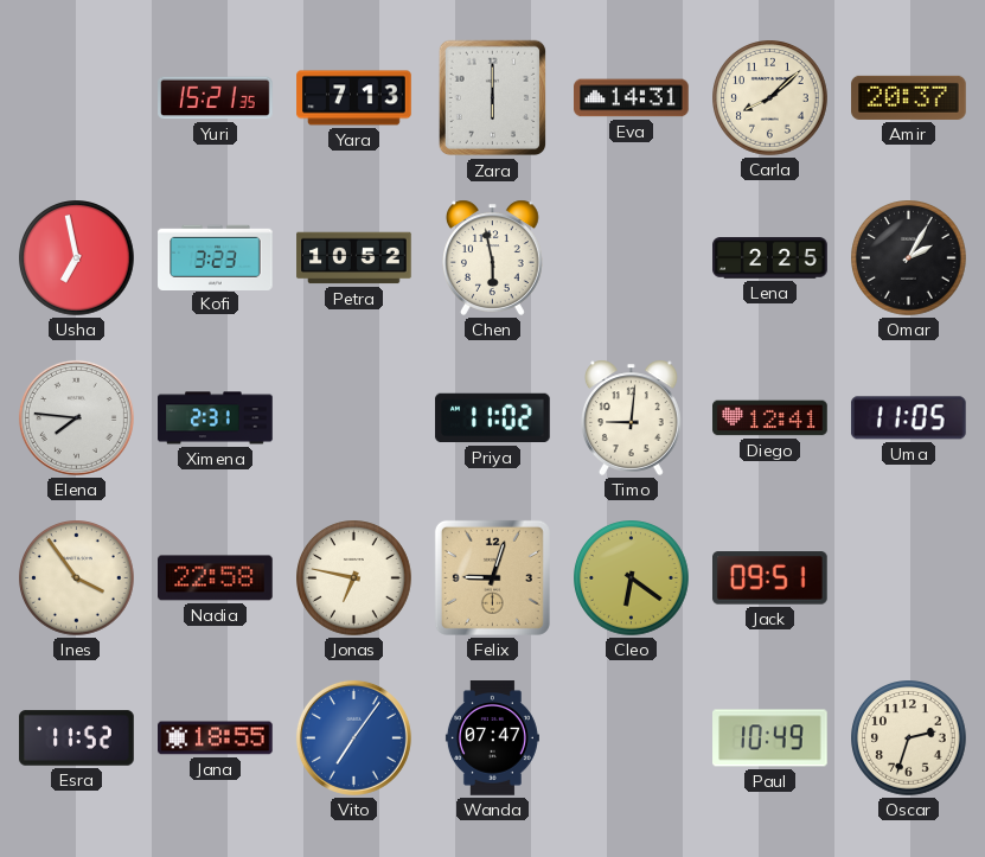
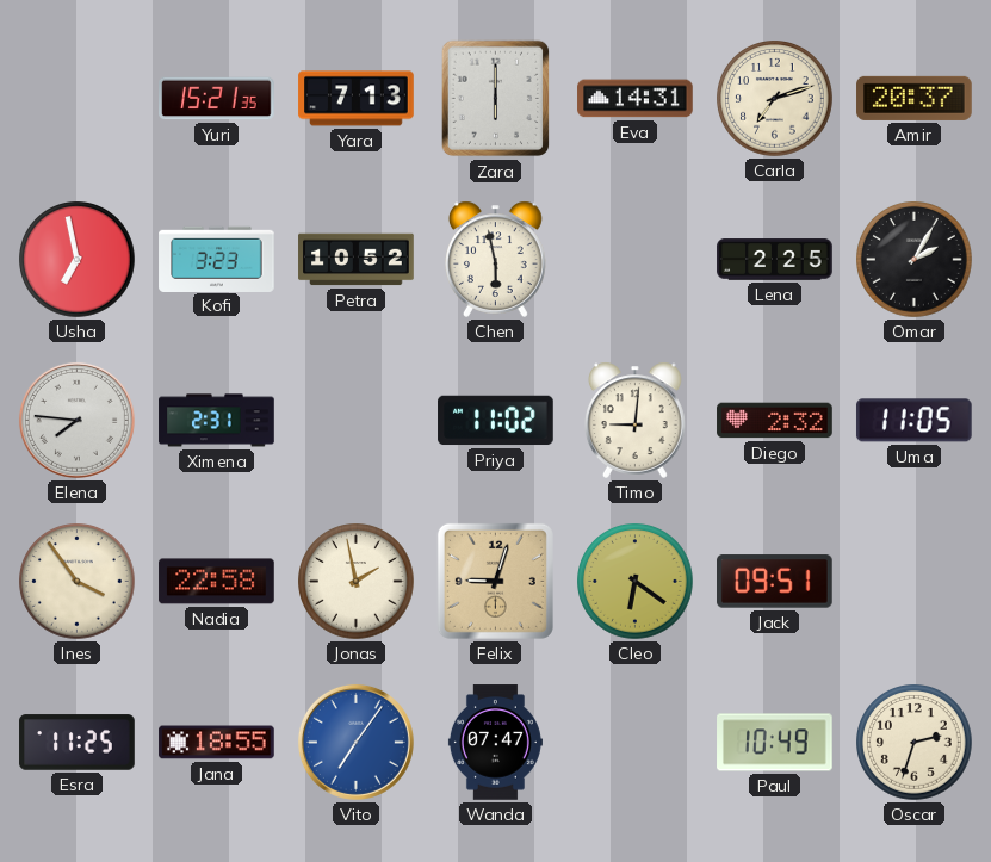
Carla: 8:08 -> 7:12 (775, 99)
Diego: 12:41 -> 2:32 (775, 421)
Jonas: 6:47 -> 1:58 (357, 582)
Esra: 11:52 -> 11:25 (78, 743)
